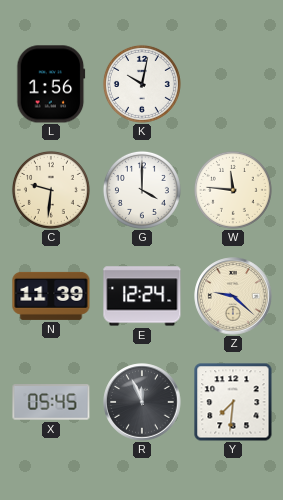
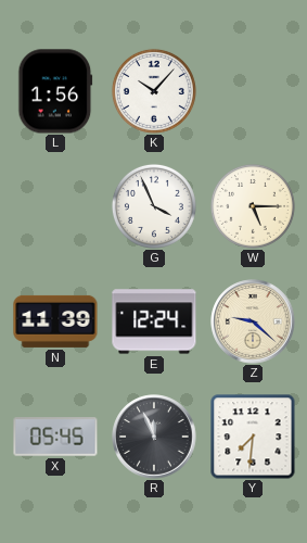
K: 10:02 -> 10:07 (154, 91)
C: 9:31 -> none (51, 190)
G: 4:00 -> 3:56 (154, 206)
W: 11:46 -> 5:15 (253, 206)
